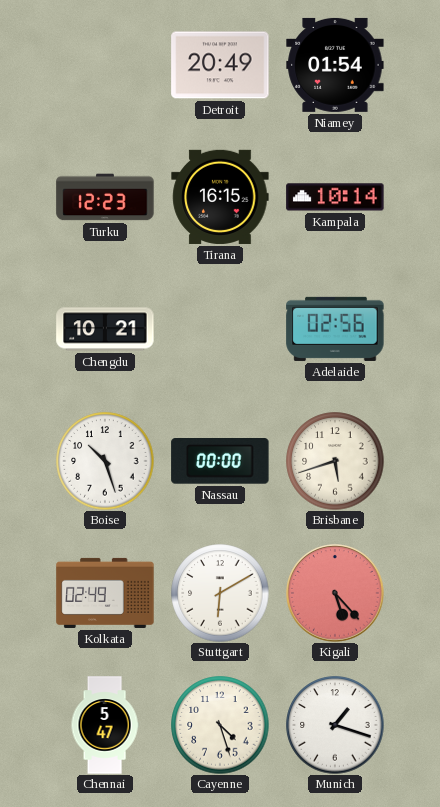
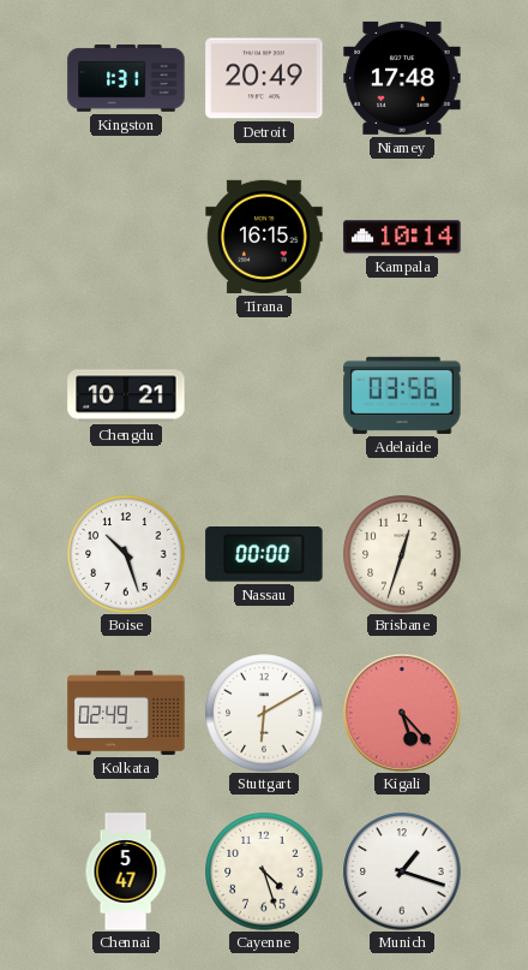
Kingston: none -> 1:31 (126, 78)
Niamey: 01:54 -> 17:48 (402, 78)
Turku: 12:23 -> none (105, 197)
Adelaide: 02:56 -> 03:56 (402, 395)
Brisbane: 5:42 -> 12:33 (402, 554)
